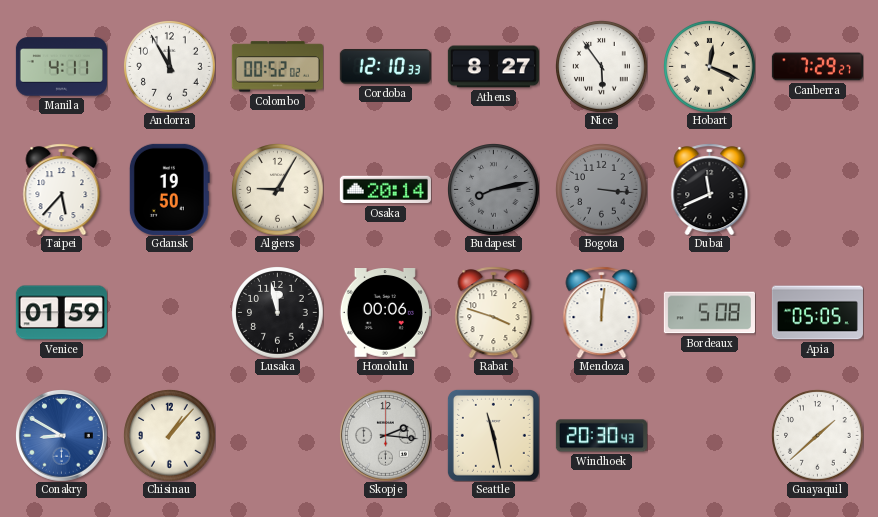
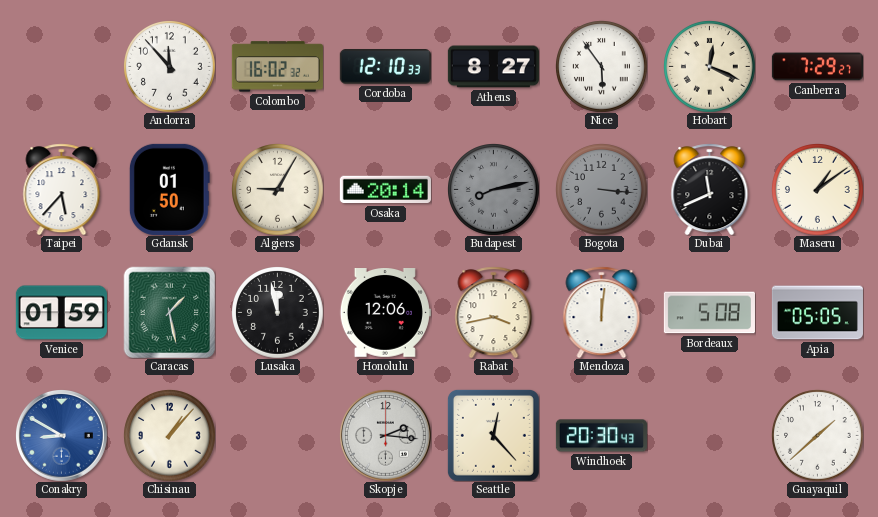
Manila: 4:11 -> none (61, 67)
Andorra: 11:55 -> 11:53 (170, 67)
Colombo: 00:52 -> 16:02 (277, 67)
Gdansk: 19:50 -> 01:50 (169, 189)
Maseru: none -> 1:09 (818, 190)
Caracas: none -> 1:28 (169, 312)
Honolulu: 00:06 -> 12:06 (385, 313)
Rabat: 3:48 -> 3:43 (494, 312)
Seattle: 11:28 -> 12:23 (493, 435)
